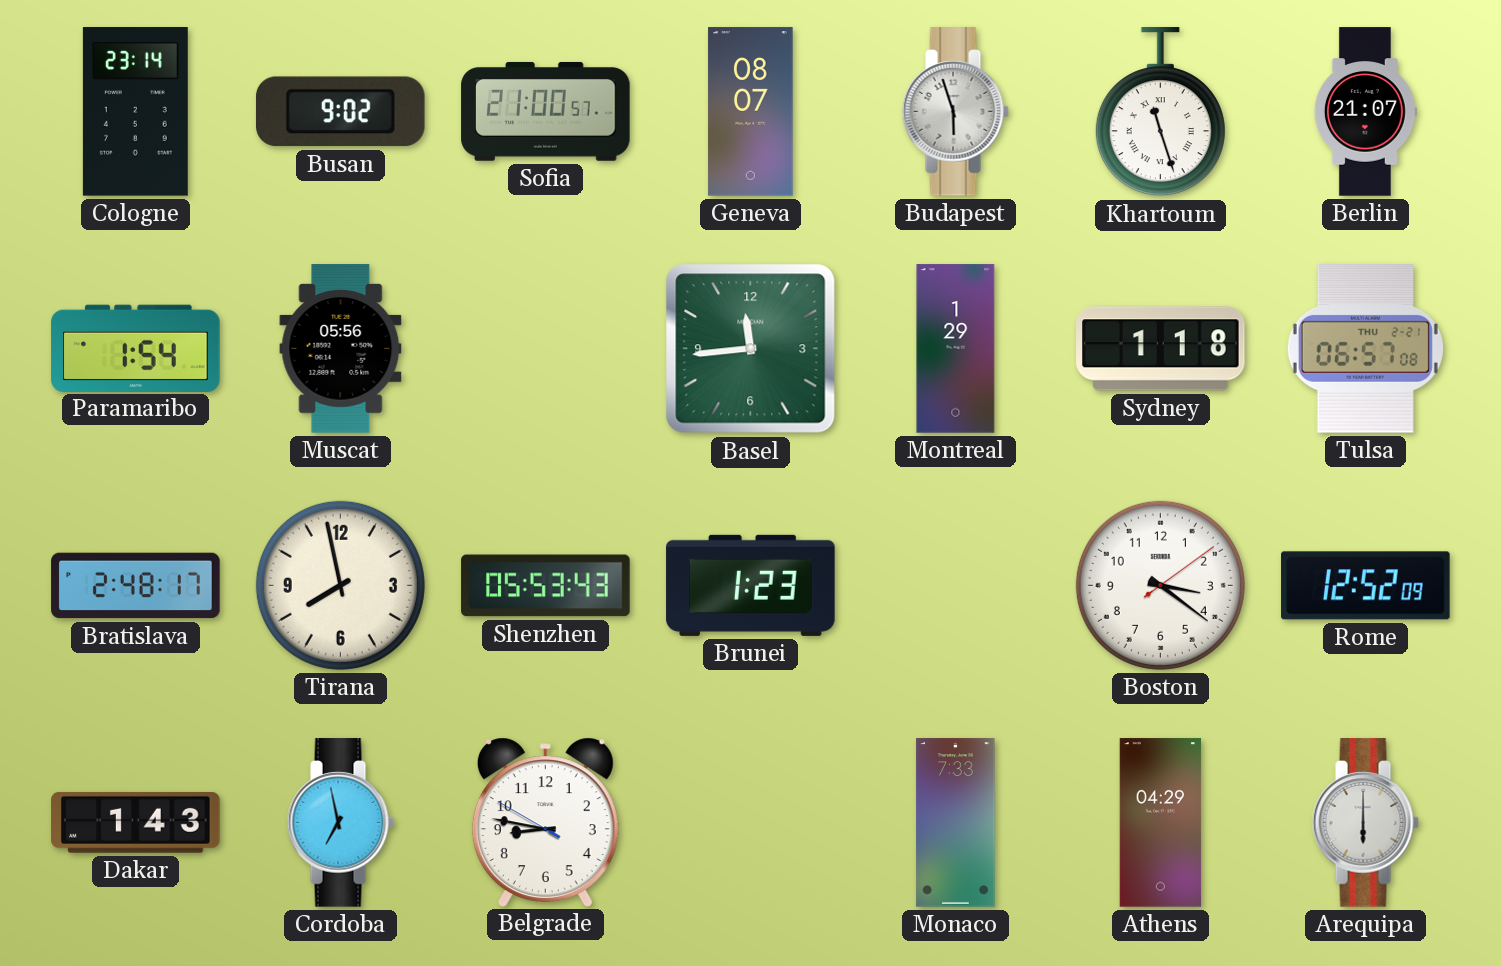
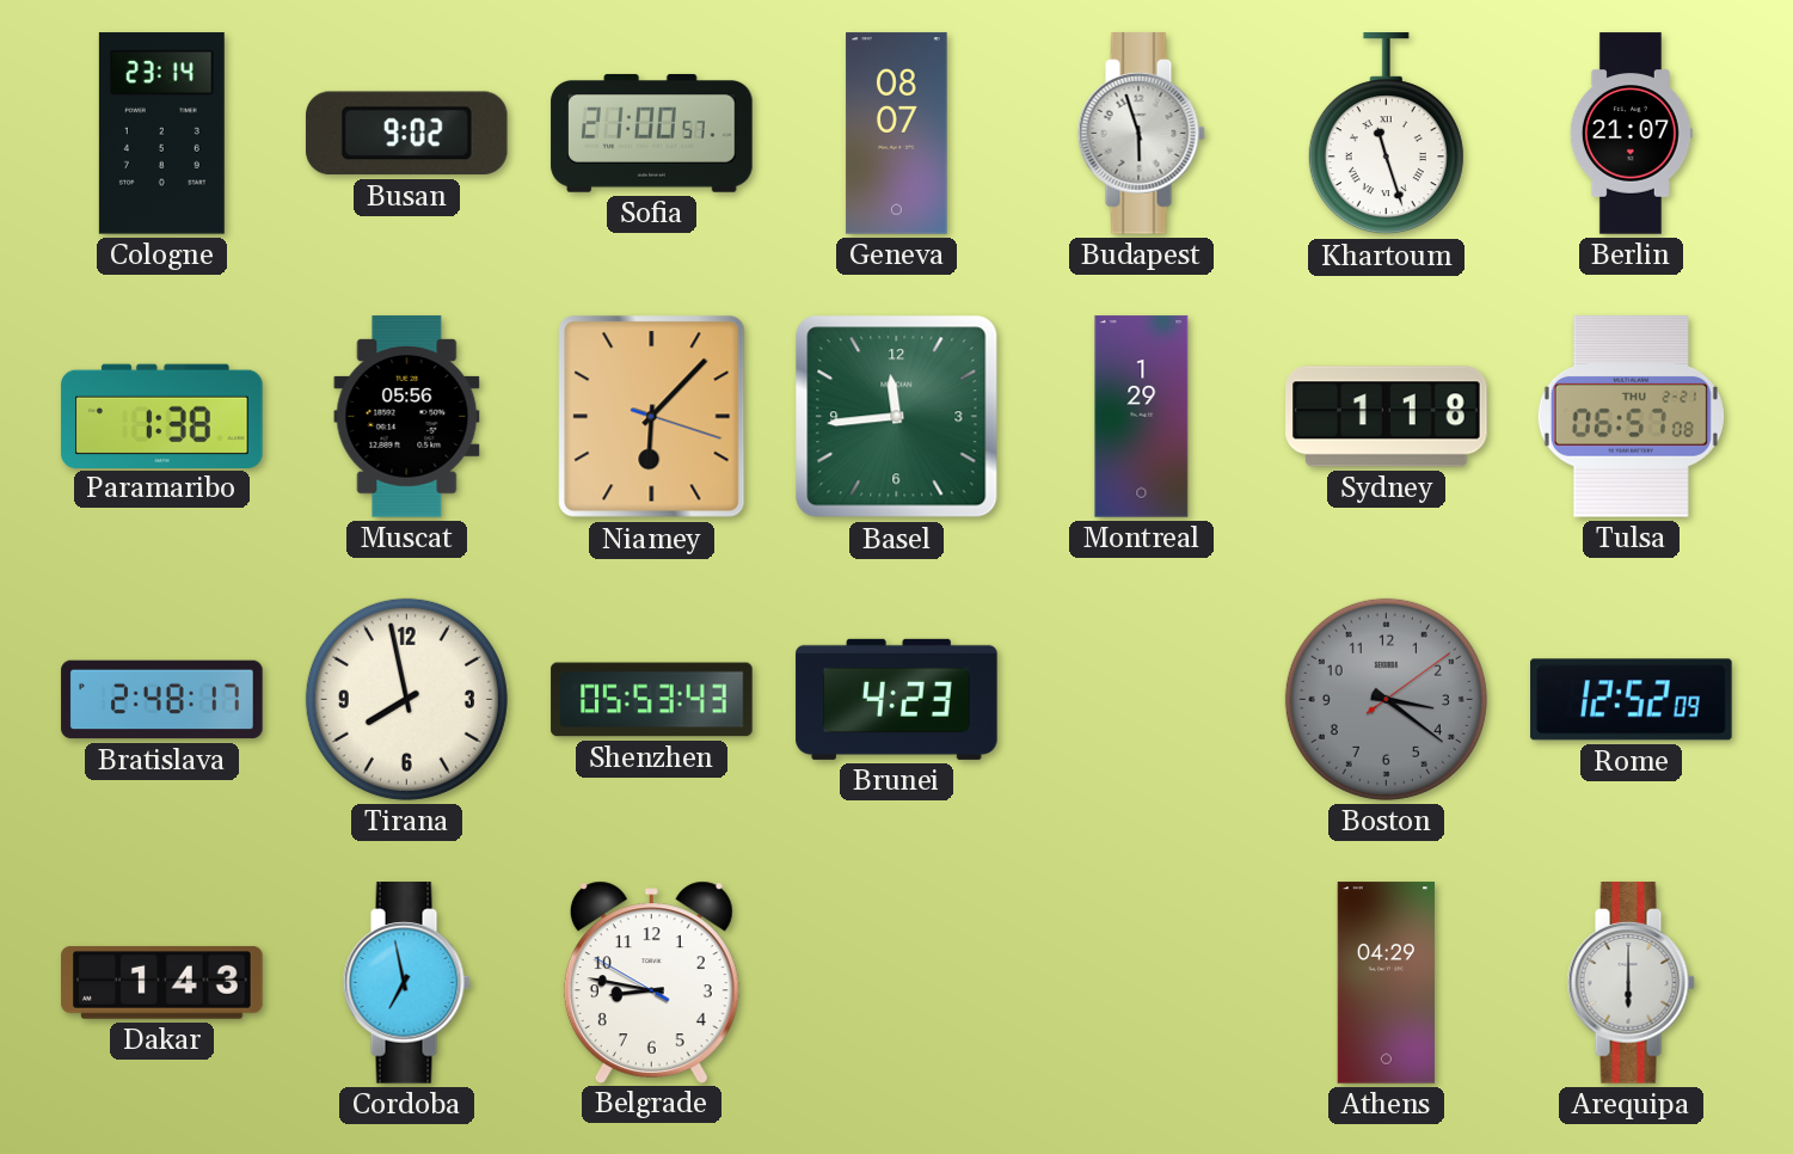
Paramaribo: 1:54 -> 1:38 (162, 416)
Niamey: none -> 6:07 (652, 417)
Brunei: 1:23 -> 4:23 (897, 699)
Boston dial: white -> grey (1386, 699)
Monaco: 7:33 -> none (956, 823)
